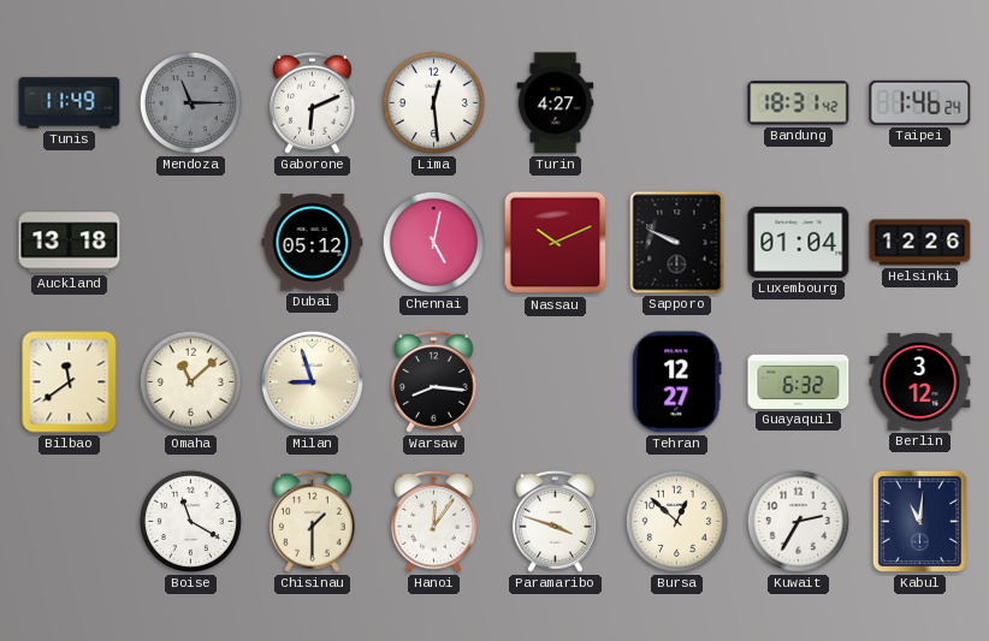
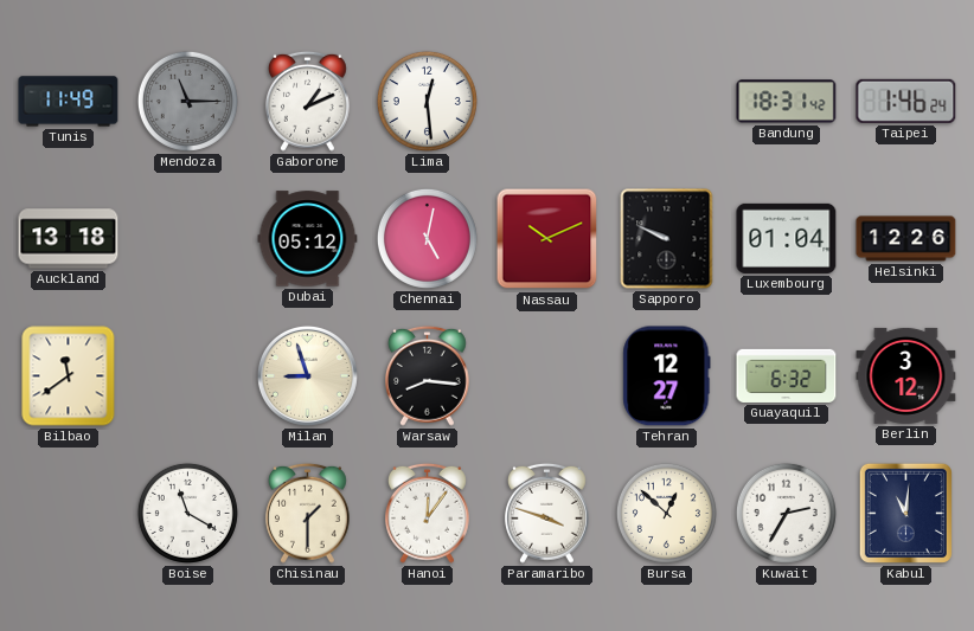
Gaborone: 6:11 -> 1:11 (307, 101)
Turin: 4:27 -> none (556, 103)
Omaha: 11:08 -> none (190, 381)
